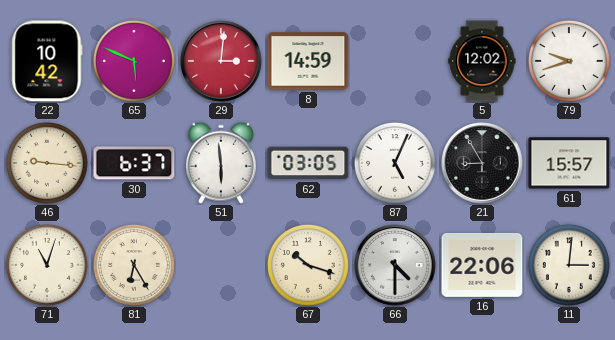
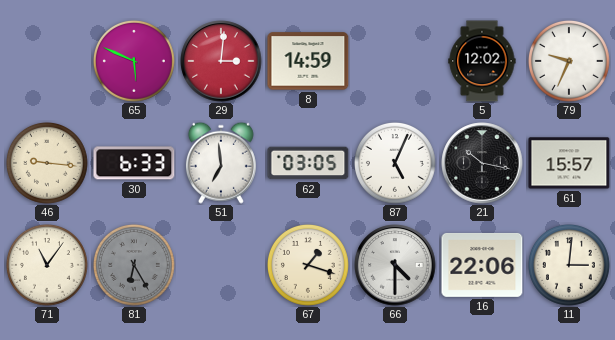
22: 10:42 -> none (47, 61)
79: 9:42 -> 9:34 (569, 61)
30: 6:37 -> 6:33 (134, 163)
51: 5:59 -> 6:59 (221, 163)
21: 8:55 -> 10:17 (482, 163)
71: 11:03 -> 11:06 (47, 265)
81 dial: cream -> grey (134, 265)
67: 10:18 -> 1:18 (308, 265)
